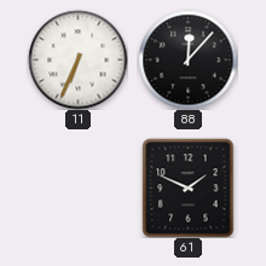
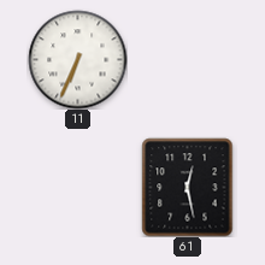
88: 12:07 -> none (187, 59)
61: 1:49 -> 12:28 (188, 187)
